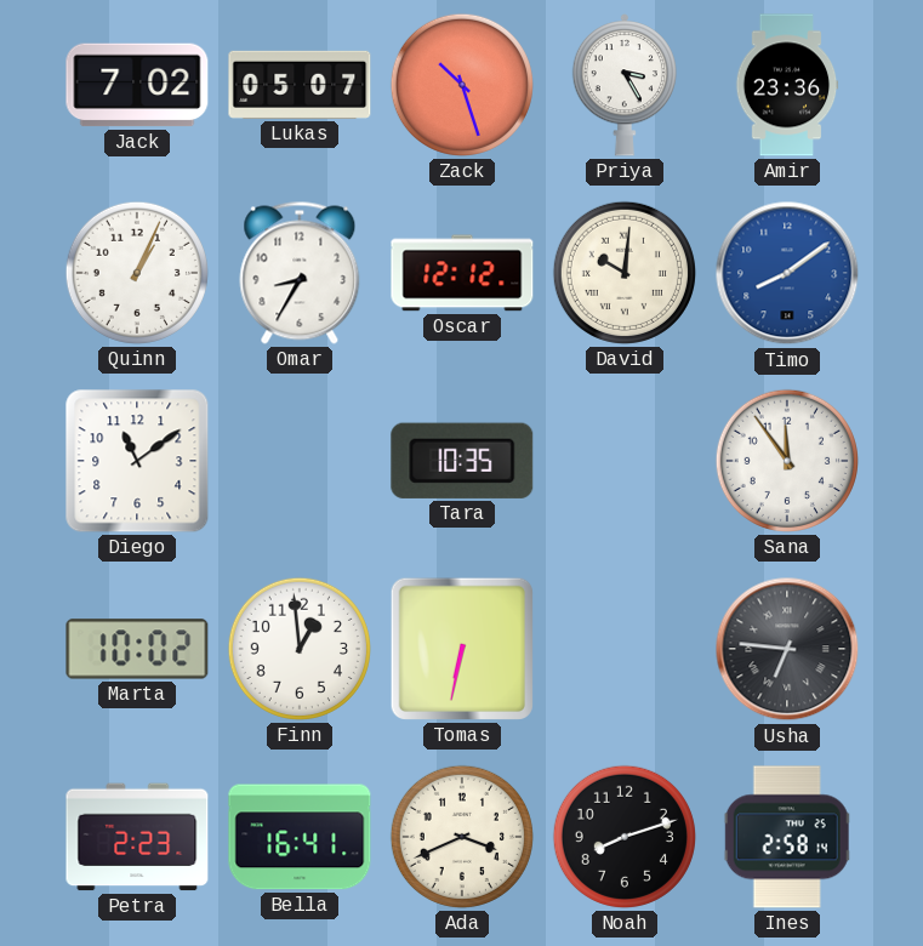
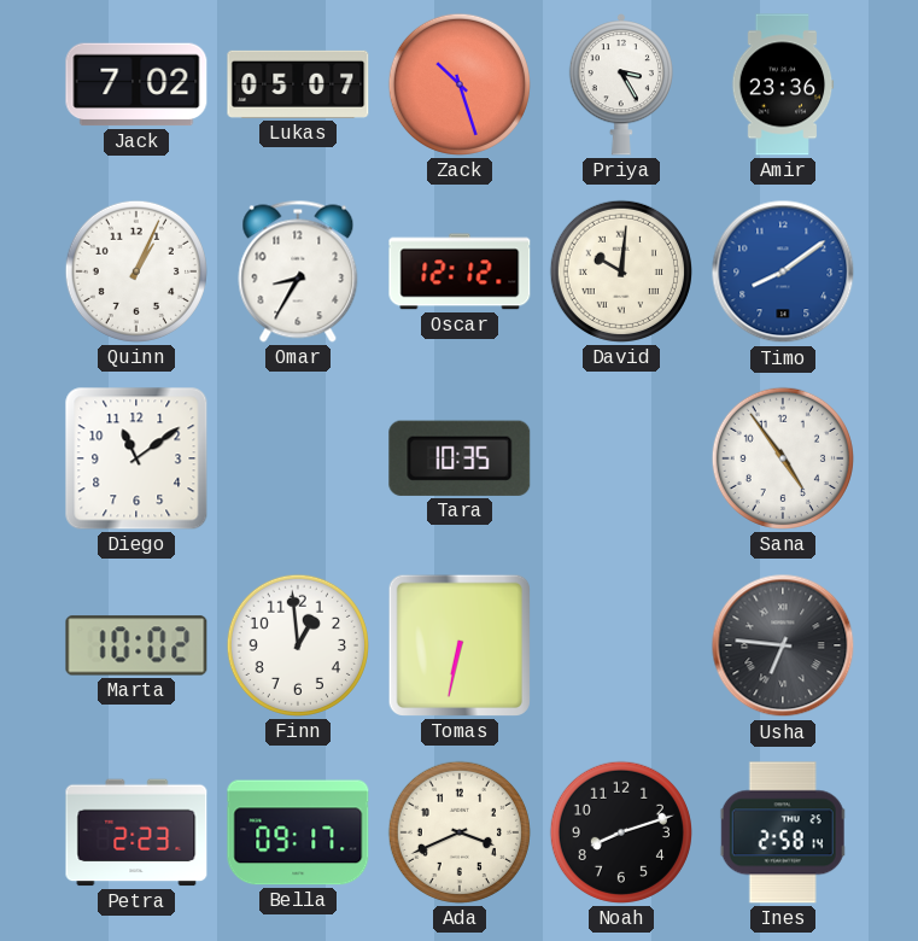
Sana: 11:54 -> 4:54 (783, 458)
Bella: 16:41 -> 09:17 (298, 832)
